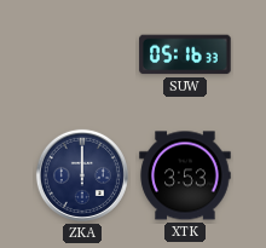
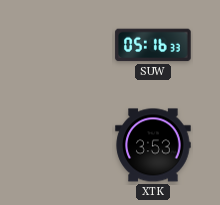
ZKA: 12:00 -> none (82, 175)
